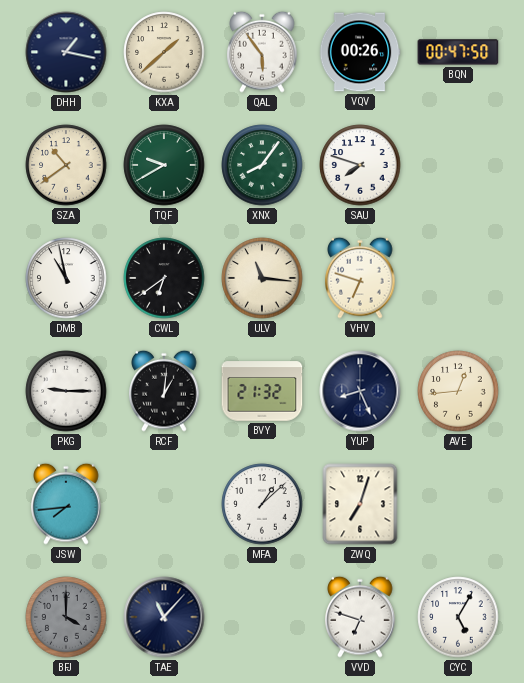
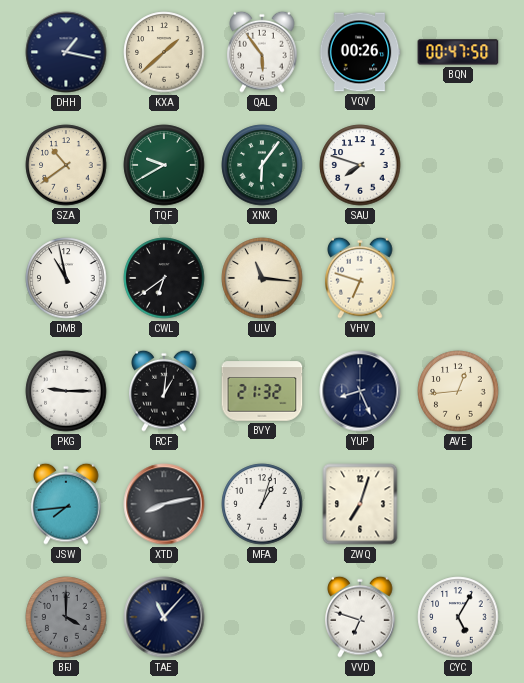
XNX: 8:06 -> 6:06 (262, 165)
XTD: none -> 8:13 (164, 504)
MFA: 1:08 -> 1:03 (262, 504)
